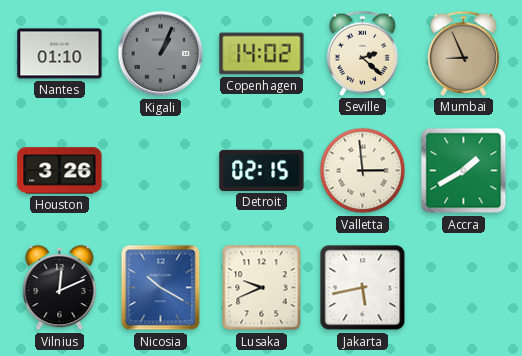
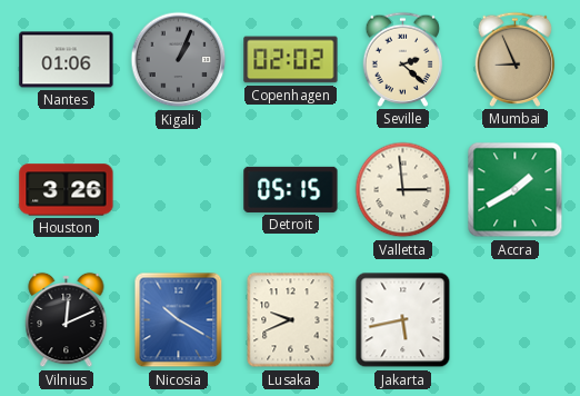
Nantes: 01:10 -> 01:06 (67, 60)
Copenhagen: 14:02 -> 02:02 (291, 60)
Detroit: 02:15 -> 05:15 (291, 189)
